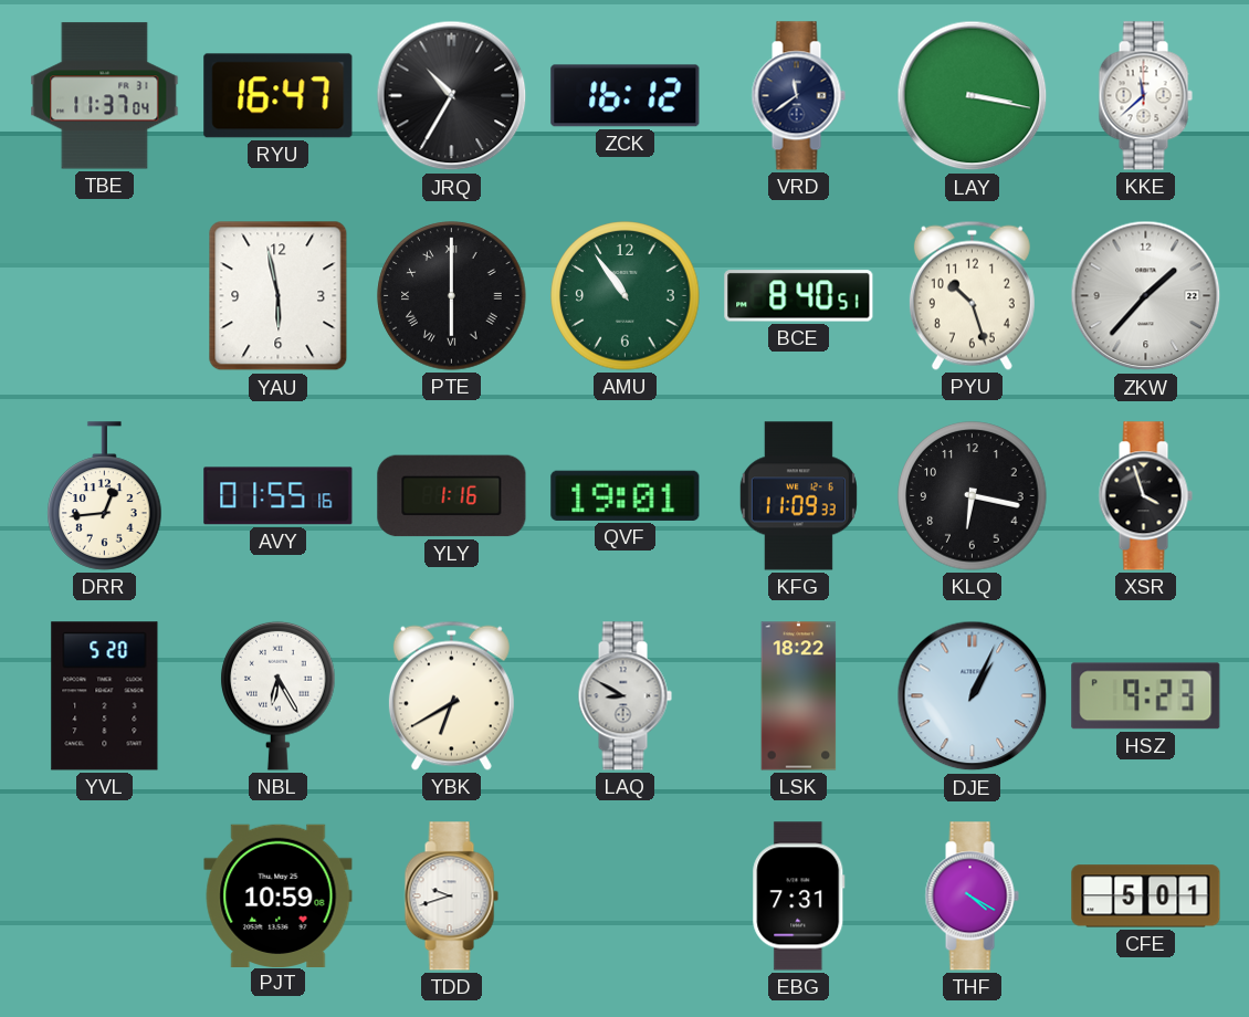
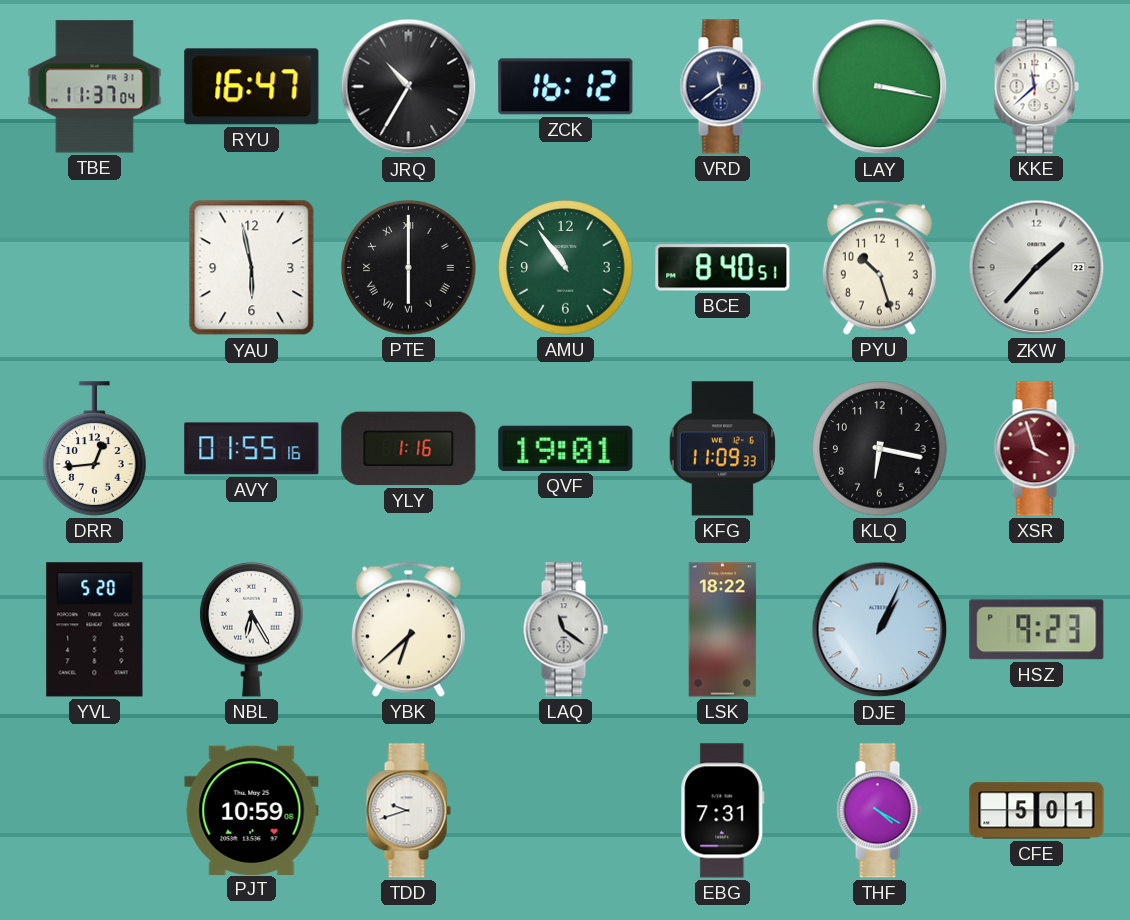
XSR dial: black -> burgundy (1036, 449)
YBK: 6:40 -> 6:38 (408, 629)
LAQ: 8:50 -> 11:21 (565, 630)
